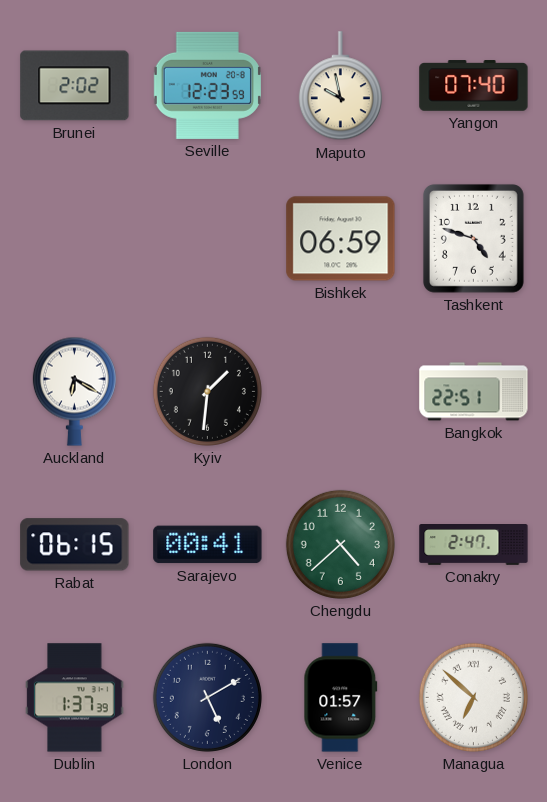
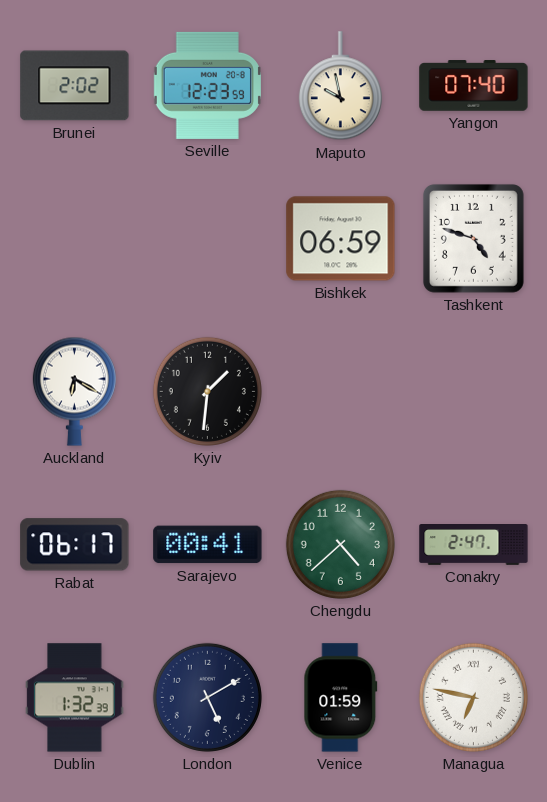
Bangkok: 22:51 -> none (474, 392)
Rabat: 06:15 -> 06:17 (75, 545)
Dublin: 1:37 -> 1:32 (75, 698)
Venice: 01:57 -> 01:59 (341, 698)
Managua: 6:52 -> 6:47 (473, 697)
